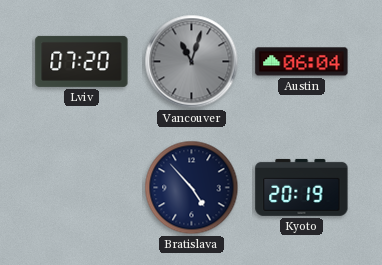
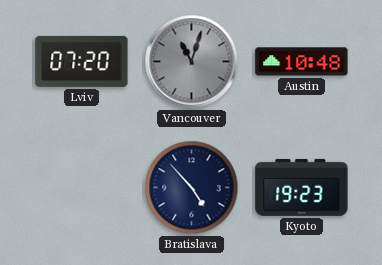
Austin: 06:04 -> 10:48 (302, 62)
Kyoto: 20:19 -> 19:23 (302, 187)
